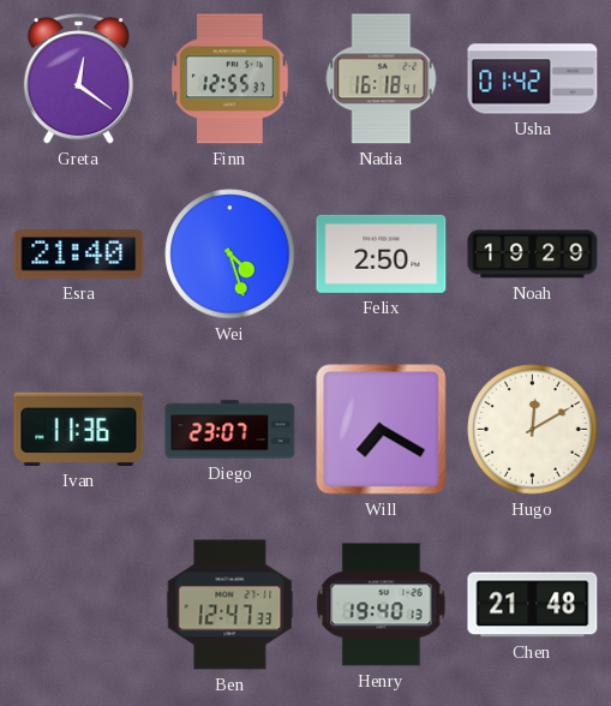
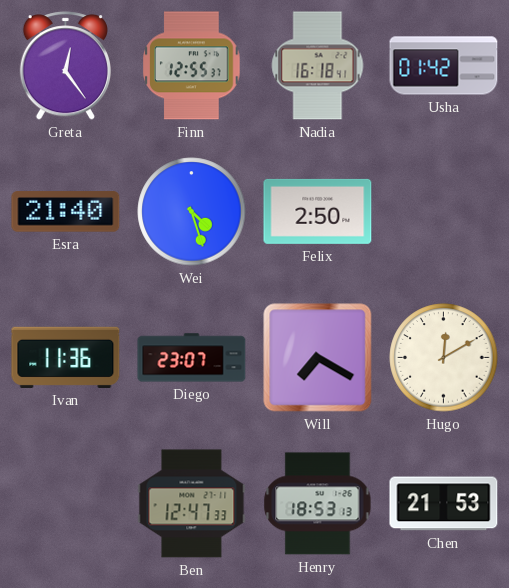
Greta: 12:21 -> 12:24 (65, 66)
Noah: 19:29 -> none (533, 255)
Henry: 19:40 -> 18:53 (318, 504)
Chen: 21:48 -> 21:53 (444, 504)
